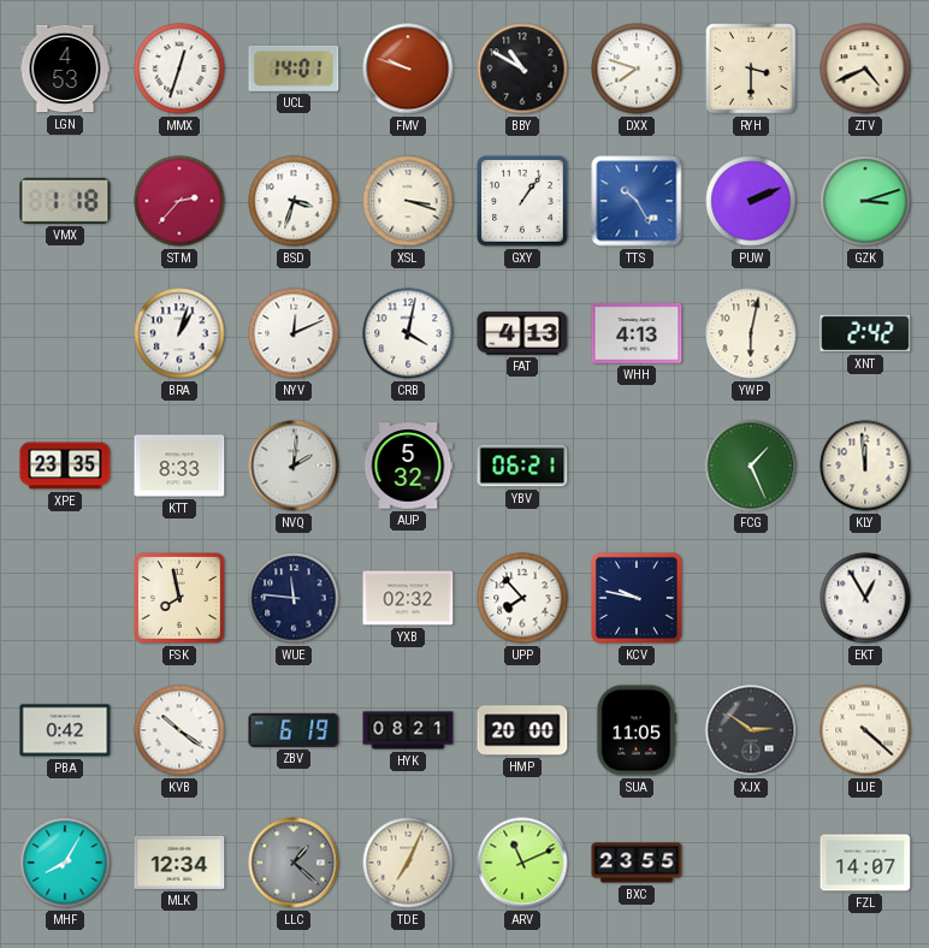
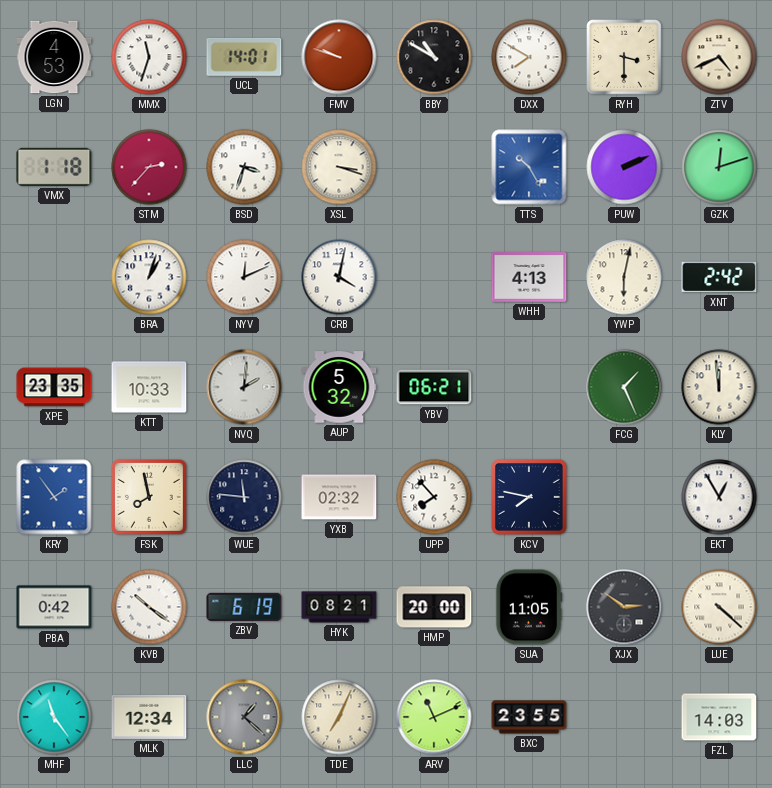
MMX: 12:33 -> 11:33 (149, 57)
DXX: 7:48 -> 7:50 (529, 57)
GXY: 1:06 -> none (523, 202)
GZK: 3:12 -> 12:12 (719, 167)
FAT: 4:13 -> none (522, 333)
KTT: 8:33 -> 10:33 (149, 387)
KRY: none -> 1:54 (54, 497)
KCV: 9:47 -> 7:47 (530, 498)
MHF: 8:05 -> 11:24 (54, 717)
FZL: 14:07 -> 14:03 (719, 717)
